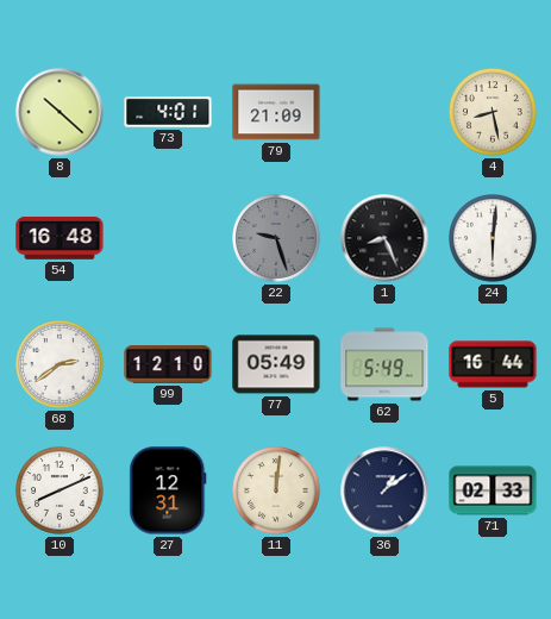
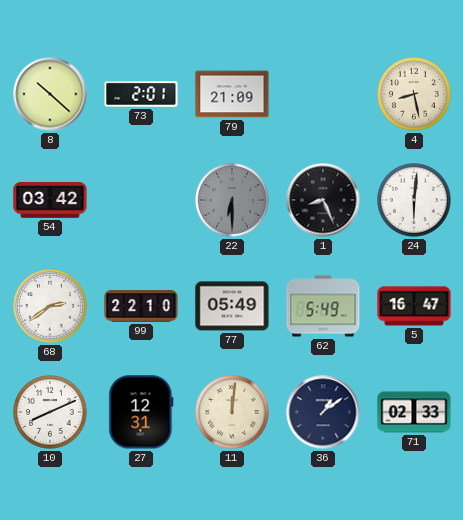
73: 4:01 -> 2:01 (141, 94)
54: 16:48 -> 03:42 (50, 200)
22: 9:27 -> 6:30 (232, 200)
99: 12:10 -> 22:10 (141, 306)
5: 16:44 -> 16:47 (414, 306)
